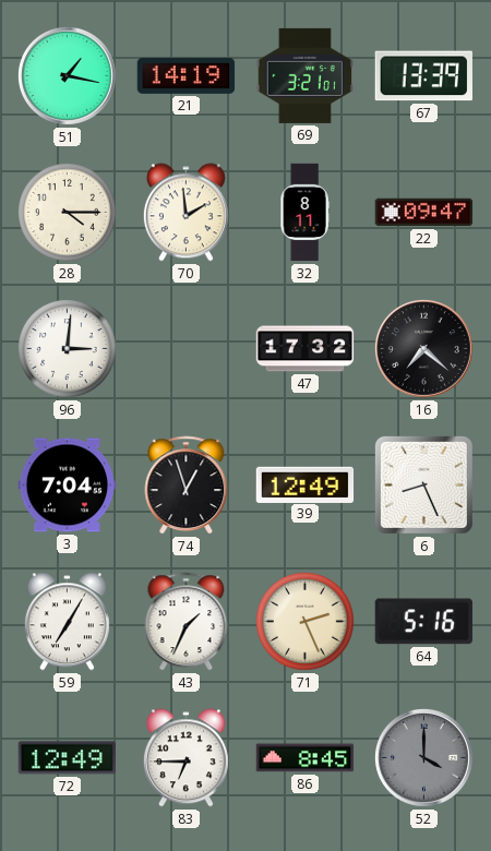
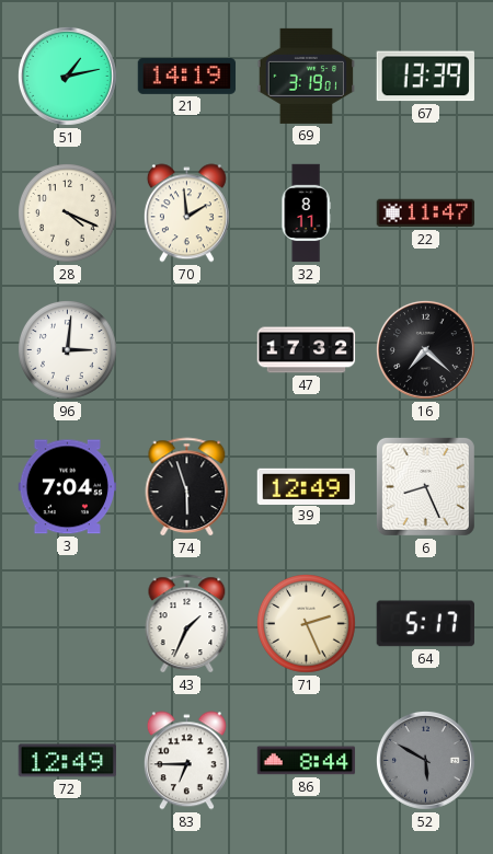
51: 1:17 -> 1:13 (67, 76)
69: 3:21 -> 3:19 (306, 76)
28: 4:15 -> 4:19 (68, 214)
22: 09:47 -> 11:47 (426, 214)
74: 12:57 -> 5:57 (187, 487)
59: 7:05 -> none (67, 622)
64: 5:16 -> 5:17 (425, 624)
86: 8:45 -> 8:44 (307, 761)
52: 4:00 -> 5:50 (425, 760)
